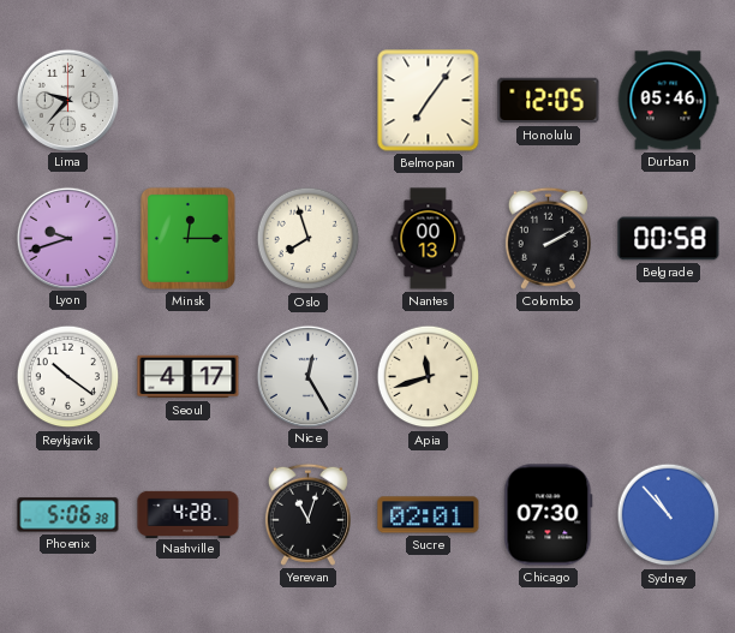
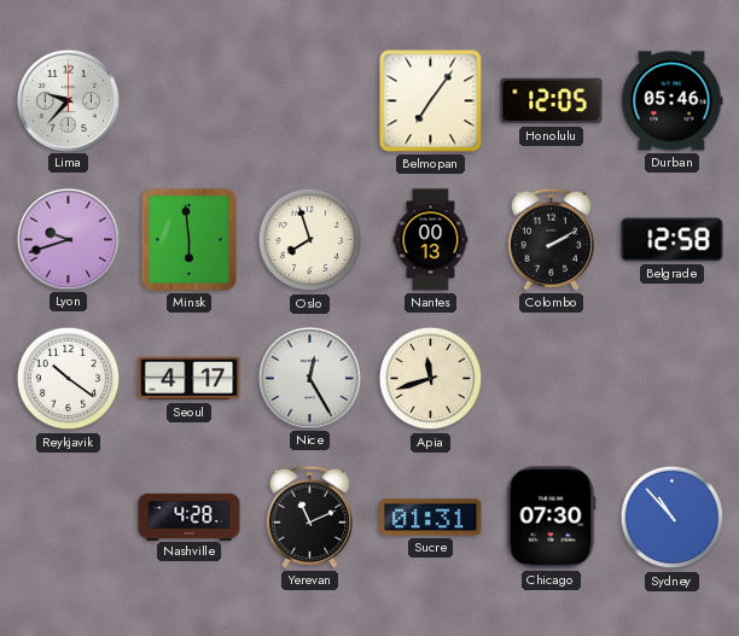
Minsk: 12:15 -> 5:59 (188, 239)
Belgrade: 00:58 -> 12:58 (673, 240)
Phoenix: 5:06 -> none (68, 515)
Yerevan: 11:03 -> 11:11 (309, 517)
Sucre: 02:01 -> 01:31 (431, 518)
